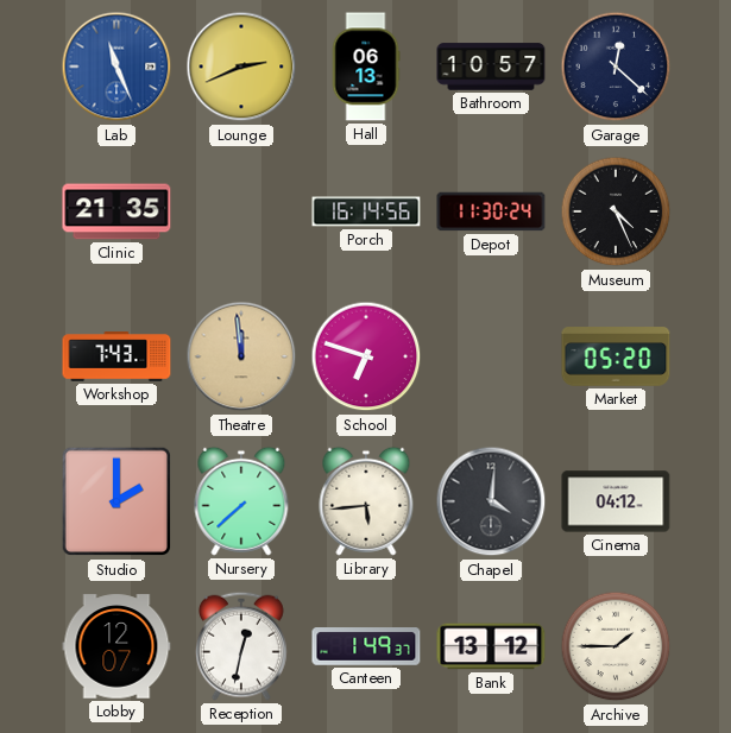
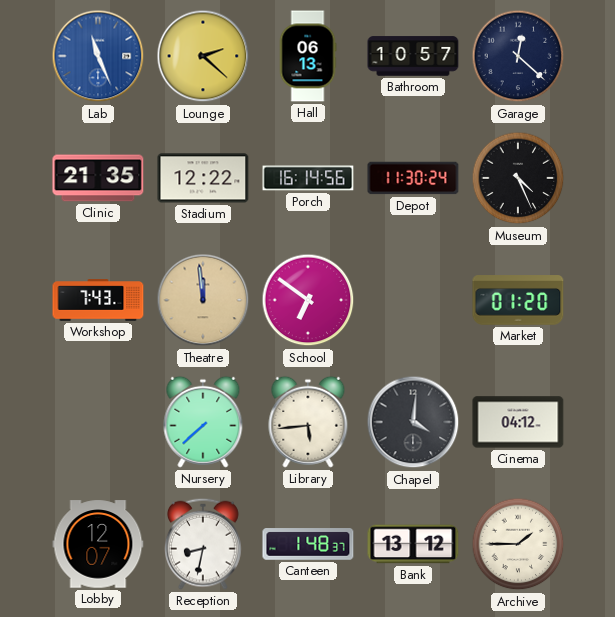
Lounge: 2:41 -> 2:22 (203, 56)
Stadium: none -> 12:22 (203, 178)
School: 6:48 -> 6:51 (308, 300)
Market: 05:20 -> 01:20 (518, 300)
Studio: 2:00 -> none (116, 501)
Reception: 12:32 -> 8:32 (204, 544)
Canteen: 1:49 -> 1:48 (308, 544)
